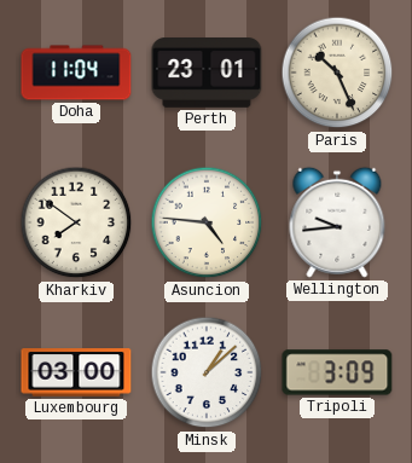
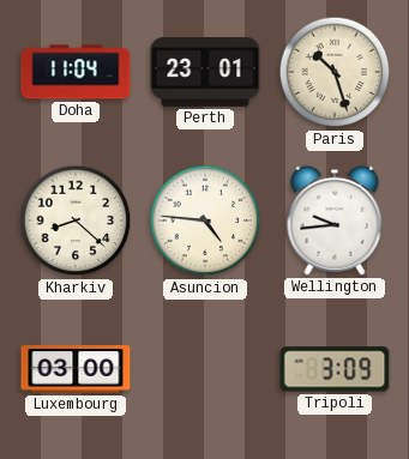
Paris: 10:26 -> 10:27 (335, 72)
Kharkiv: 7:51 -> 8:22 (76, 221)
Minsk: 1:08 -> none (207, 372)
